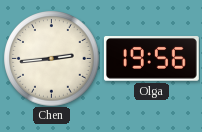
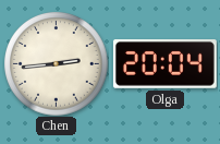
Olga: 19:56 -> 20:04 (164, 64)
